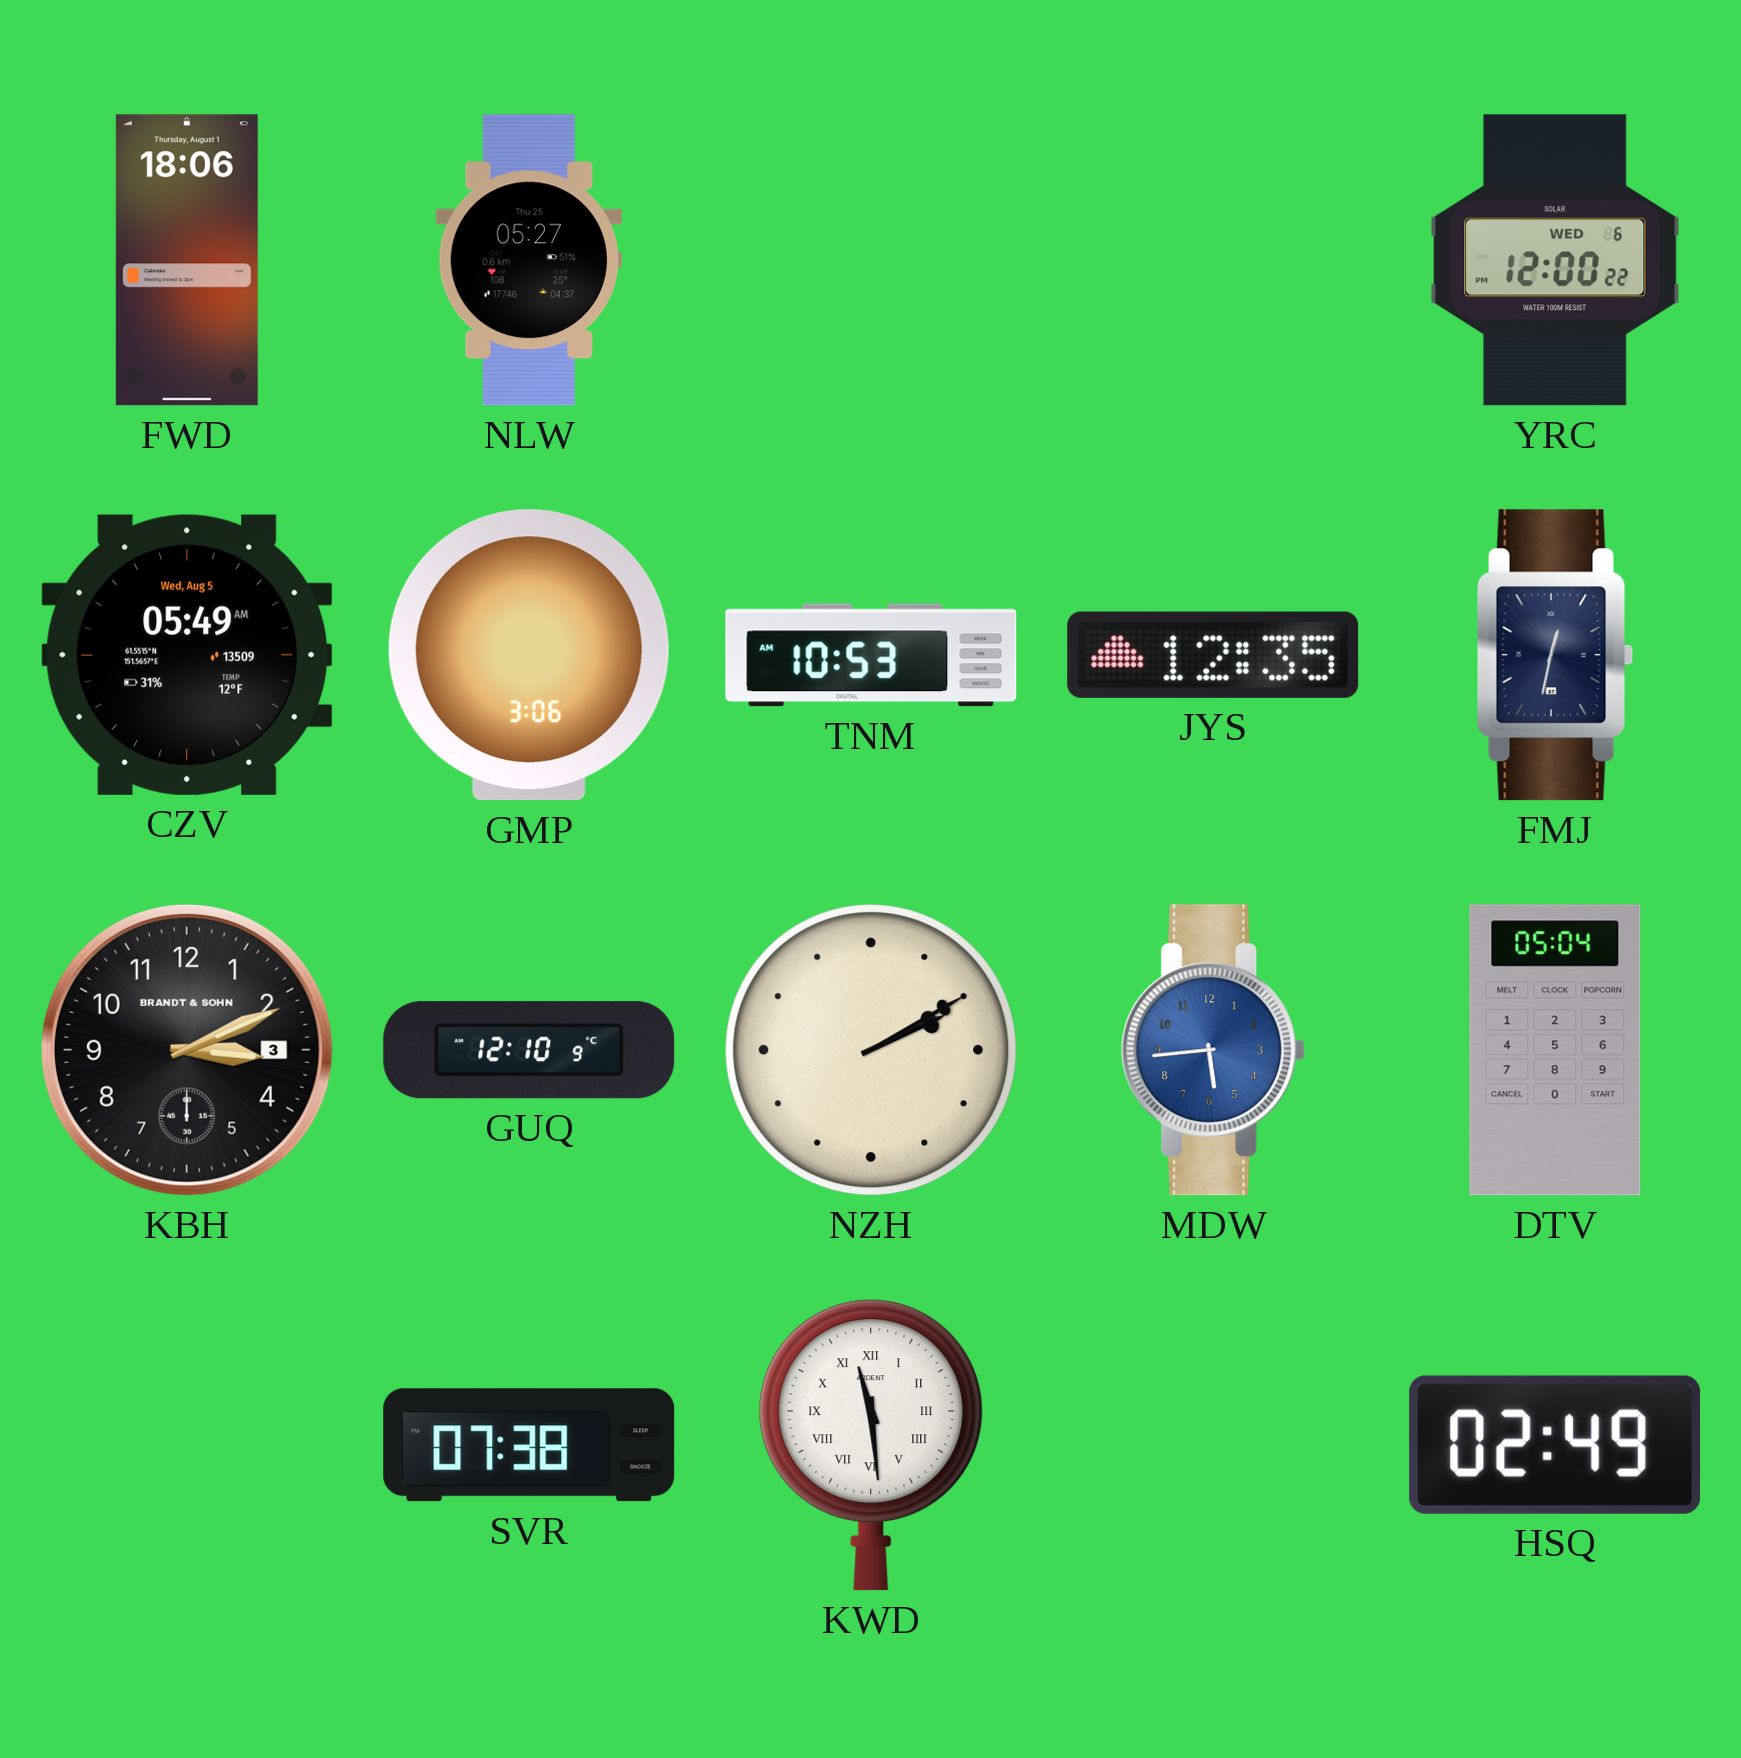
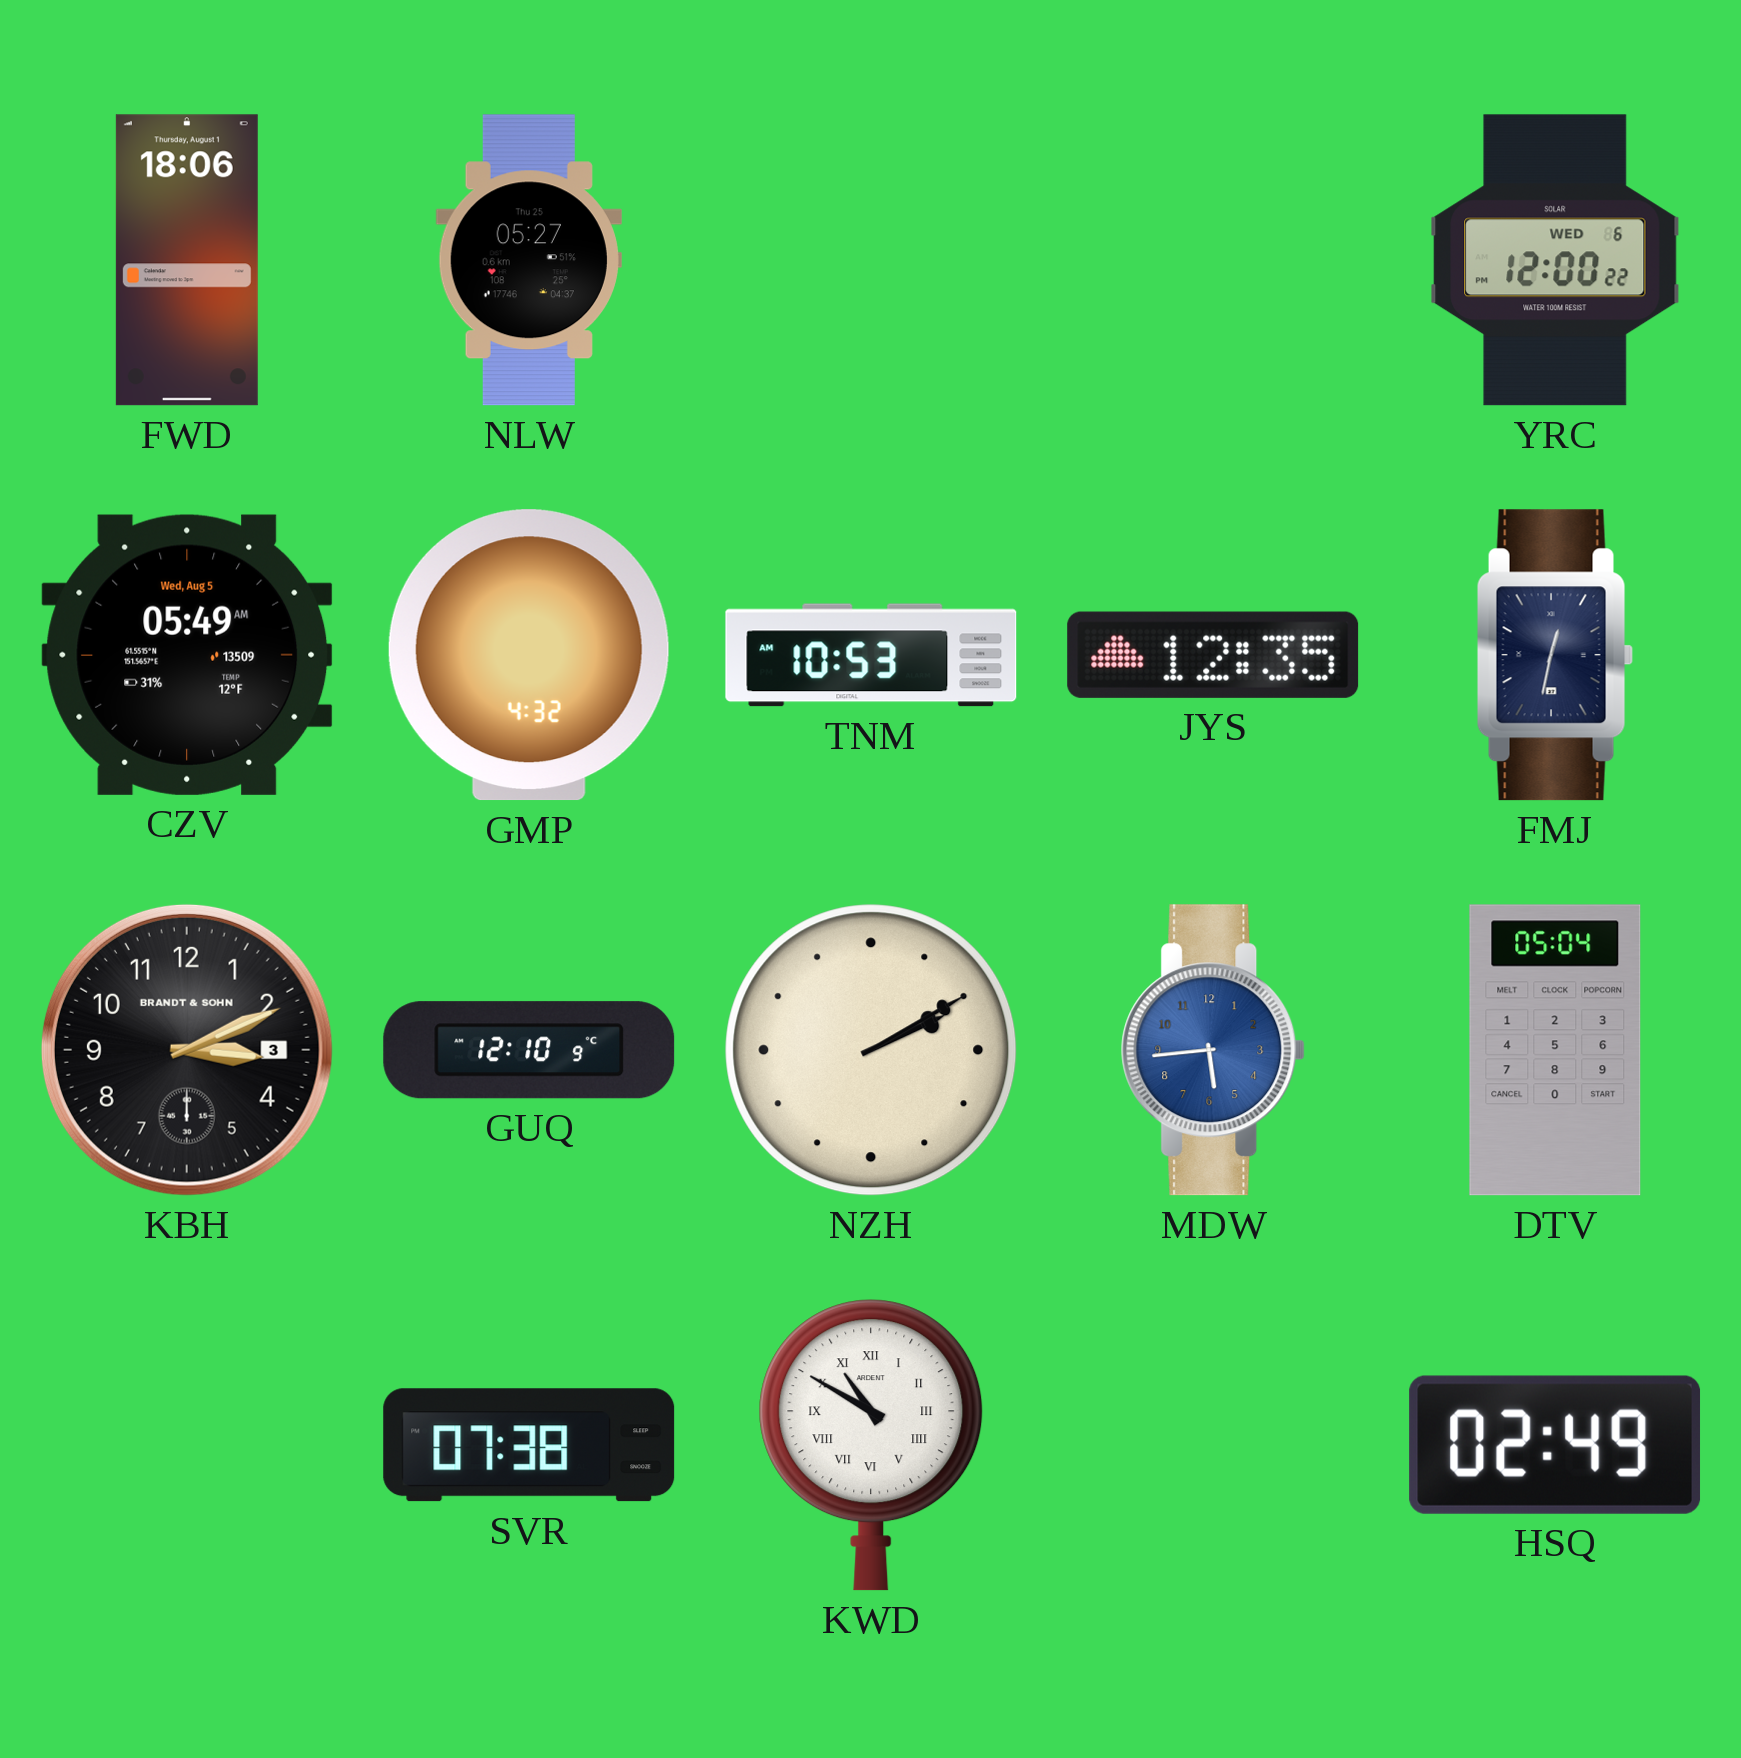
GMP: 3:06 -> 4:32 (529, 655)
KWD: 11:29 -> 10:50 (871, 1445)
